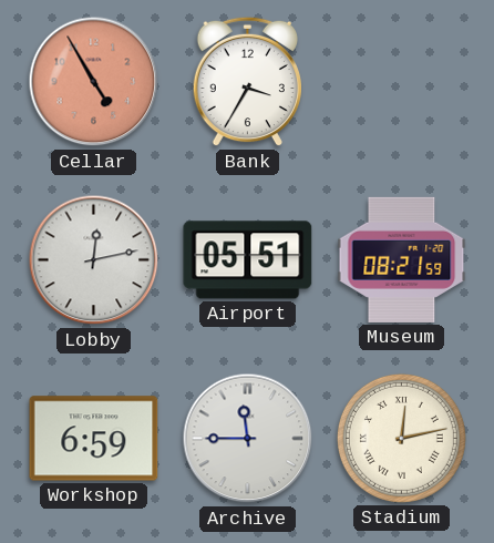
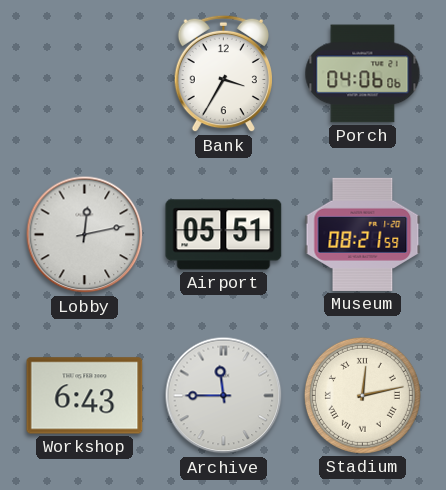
Cellar: 4:55 -> none (94, 82)
Porch: none -> 04:06 (363, 74)
Workshop: 6:59 -> 6:43 (85, 396)
